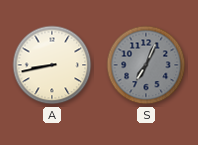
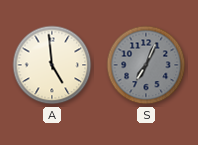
A: 8:43 -> 4:59 (52, 65)
